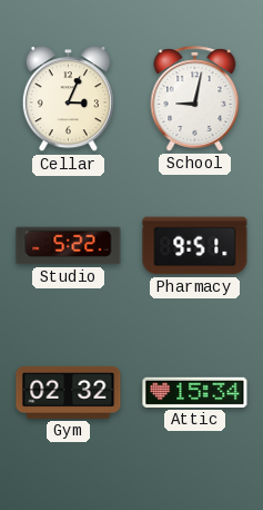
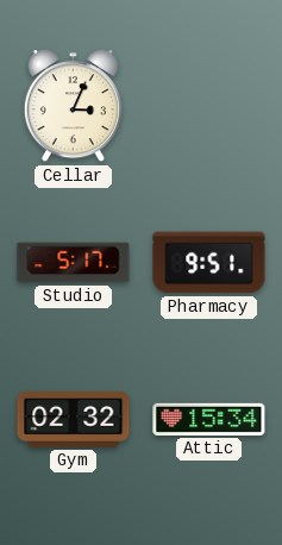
School: 9:02 -> none (195, 99)
Studio: 5:22 -> 5:17 (74, 263)
